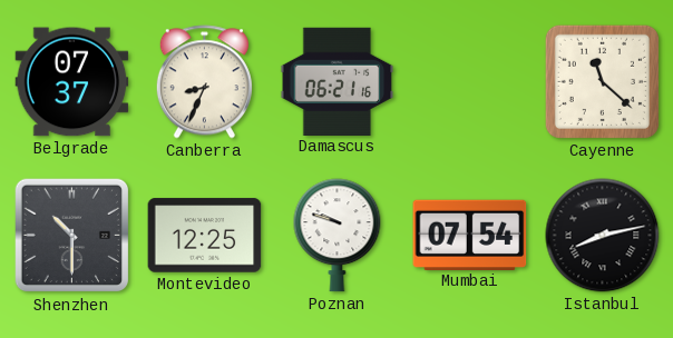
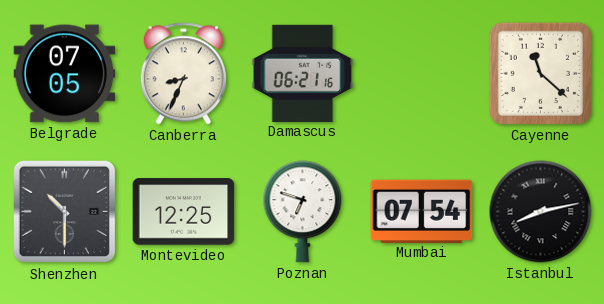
Belgrade: 07:37 -> 07:05 (65, 74)
Poznan: 9:48 -> 6:48 (303, 212)
